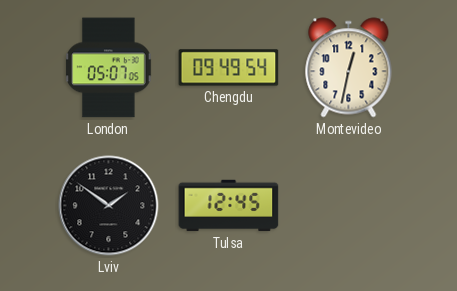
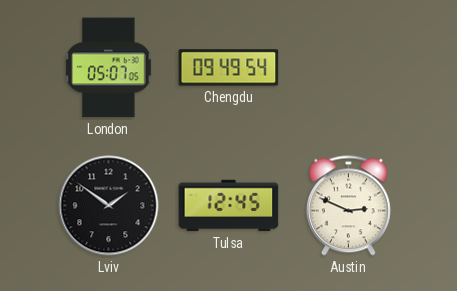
Montevideo: 12:32 -> none (349, 68)
Austin: none -> 2:49 (348, 206)
